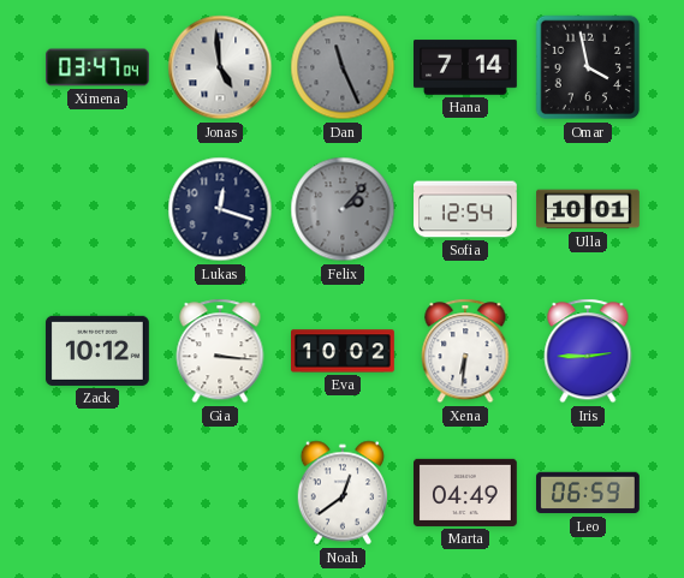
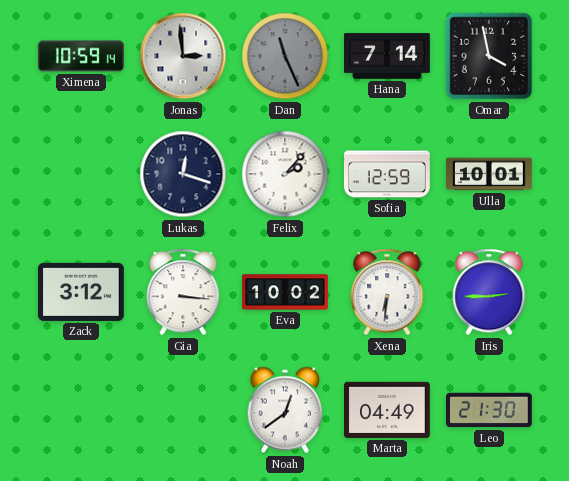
Ximena: 03:47 -> 10:59 (82, 56)
Jonas: 4:59 -> 2:59 (183, 56)
Felix dial: grey -> white (285, 174)
Sofia: 12:54 -> 12:59 (388, 174)
Zack: 10:12 -> 3:12 (81, 292)
Leo: 06:59 -> 21:30 (490, 410)
